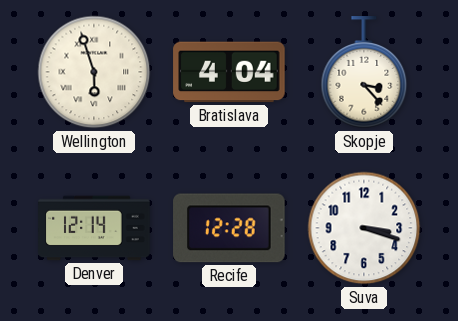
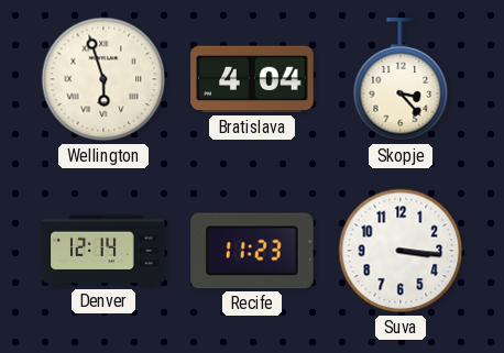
Recife: 12:28 -> 11:23 (252, 251)
Suva: 3:18 -> 3:16 (401, 251)
